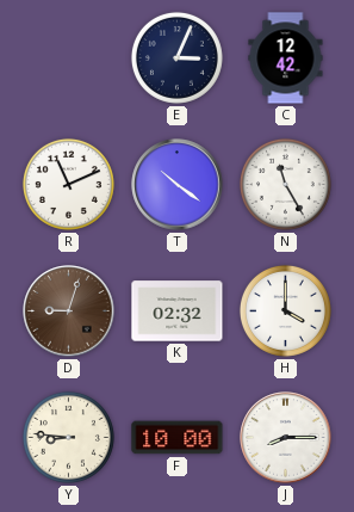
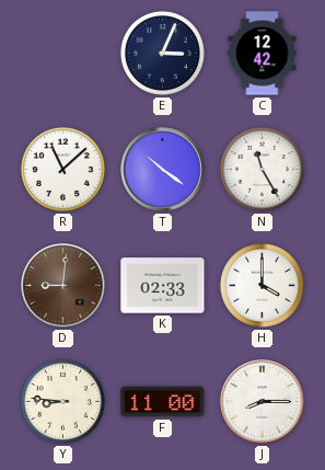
R: 11:11 -> 11:08 (62, 169)
D: 9:03 -> 9:01 (63, 286)
K: 02:32 -> 02:33 (163, 286)
F: 10:00 -> 11:00 (163, 402)
